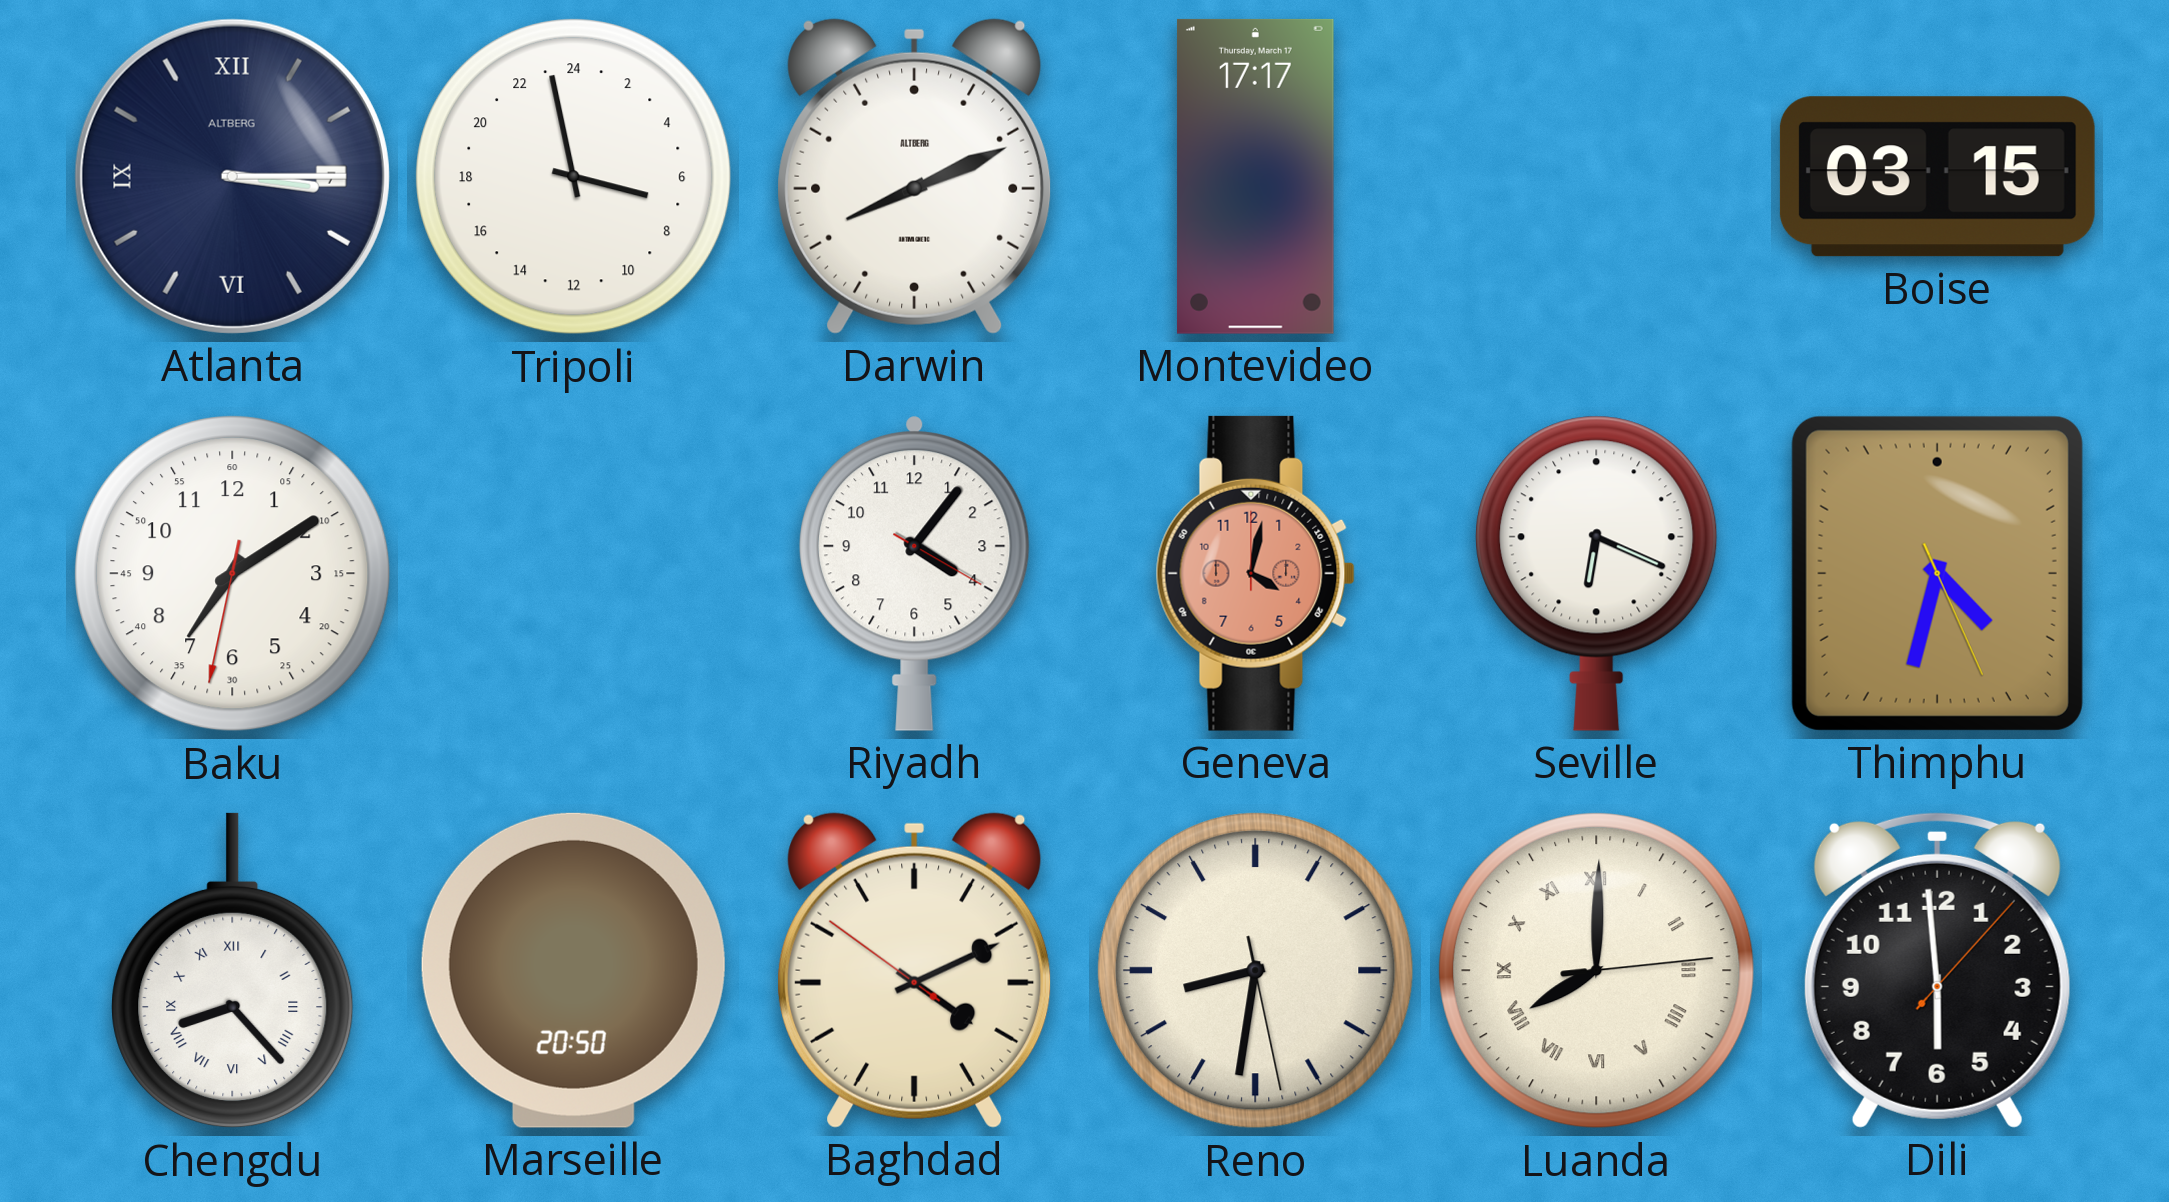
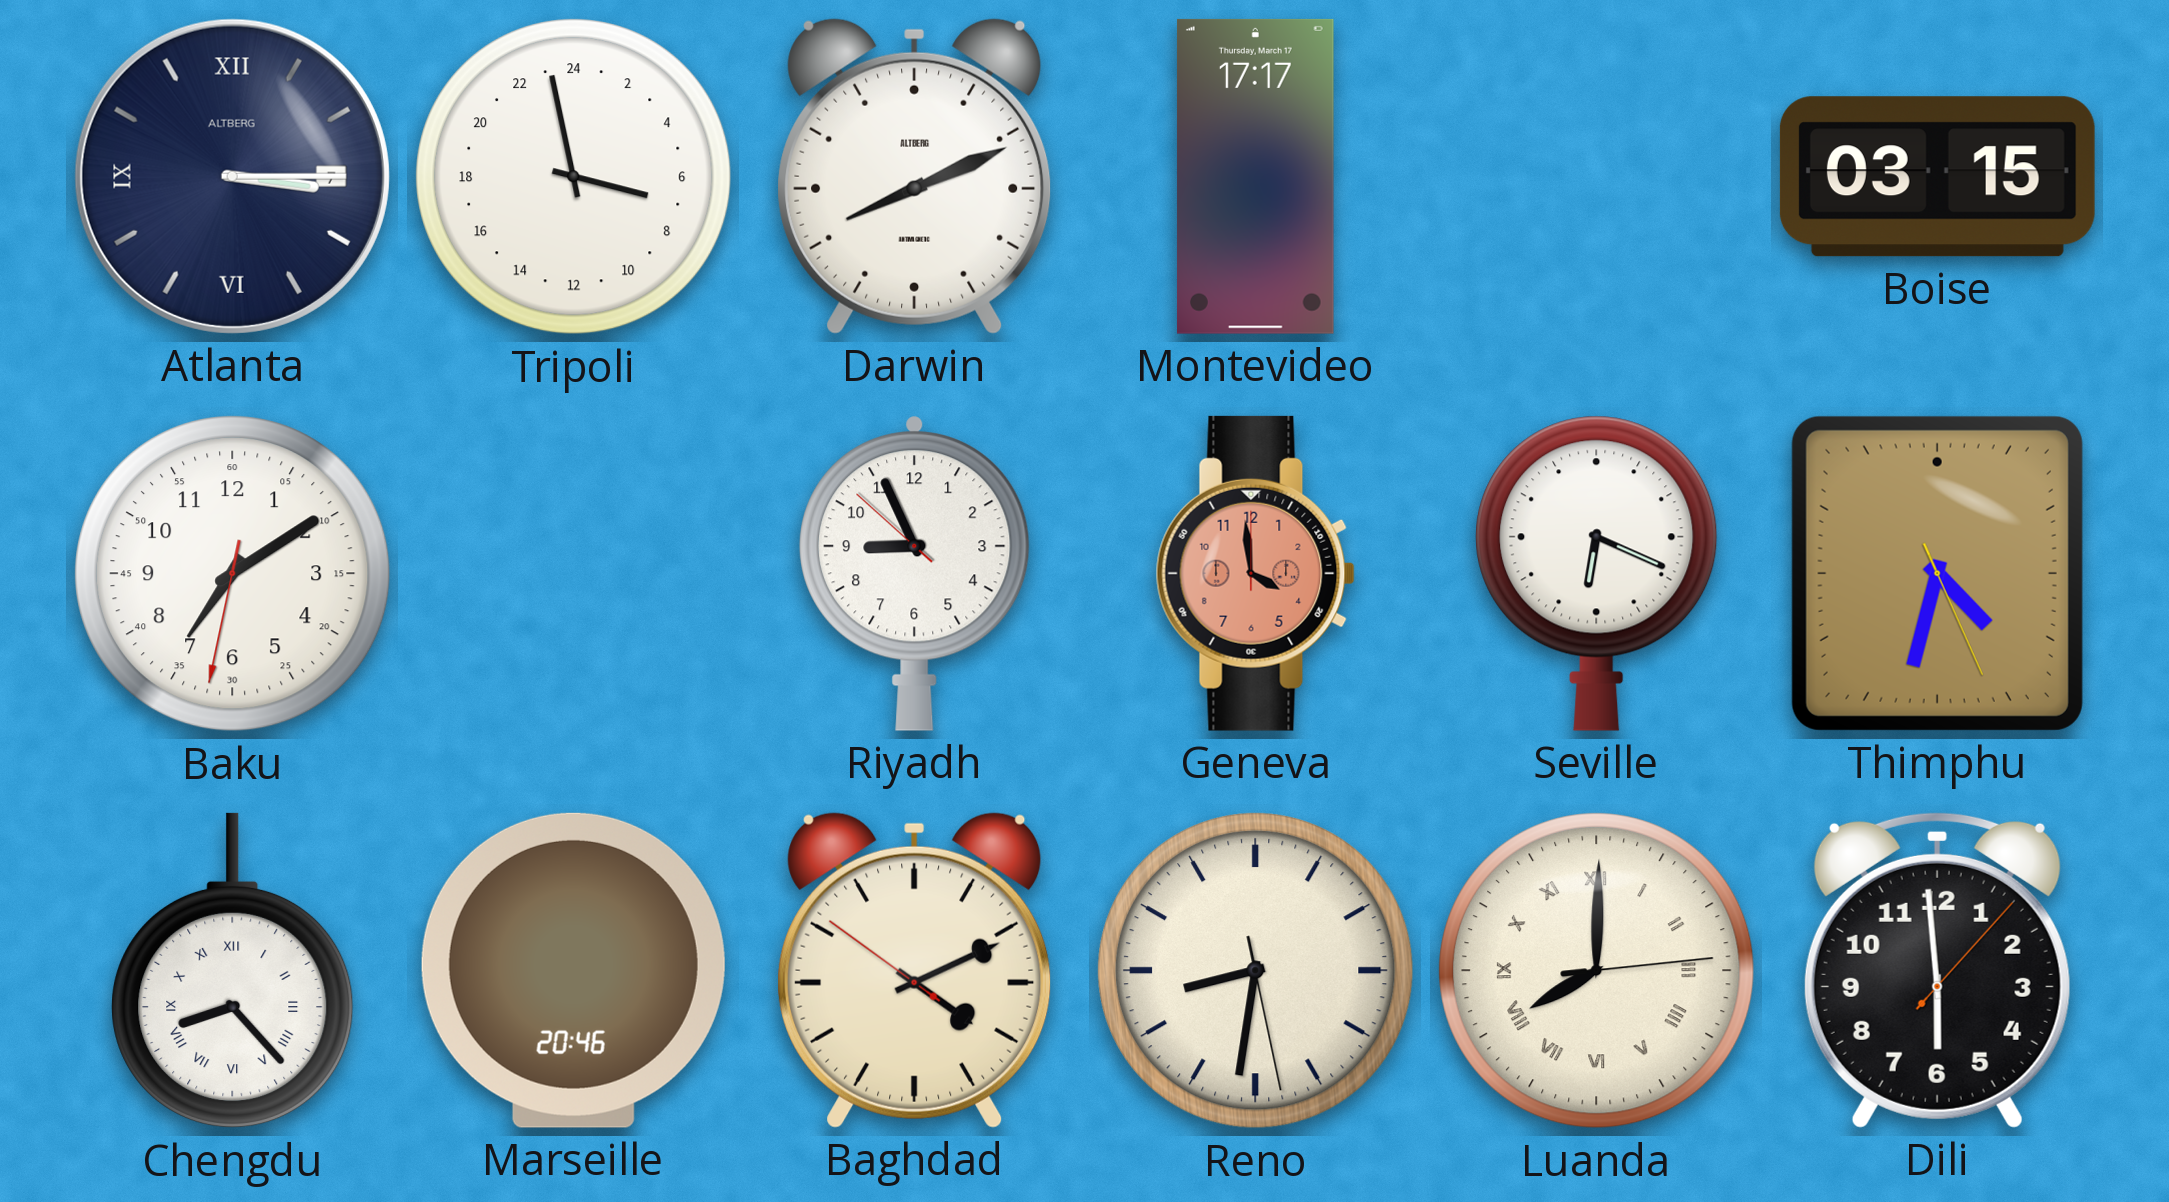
Riyadh: 4:06 -> 8:55 (915, 573)
Geneva: 4:02 -> 3:59 (1255, 573)
Marseille: 20:50 -> 20:46 (573, 970)
